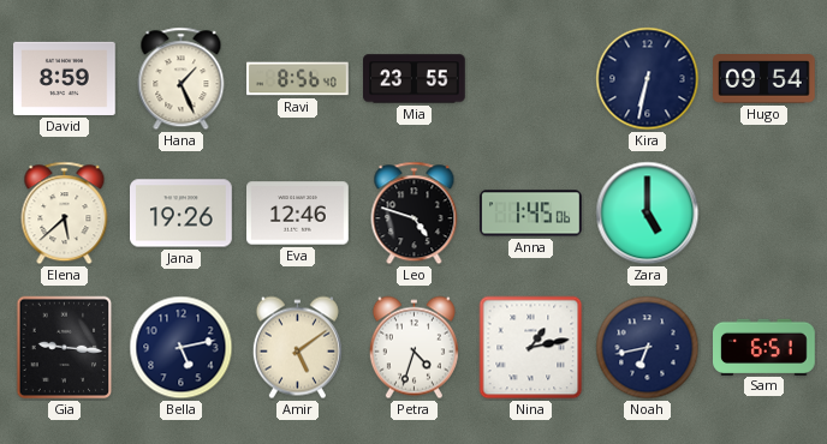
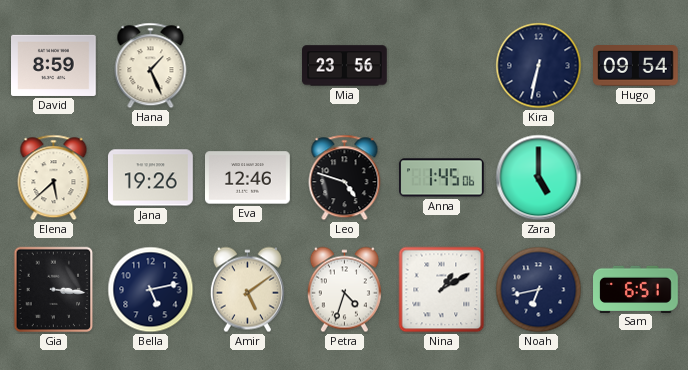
Ravi: 8:56 -> none (298, 79)
Mia: 23:55 -> 23:56 (345, 66)
Gia: 9:16 -> 3:16 (54, 290)
Nina: 1:13 -> 1:10 (442, 290)
